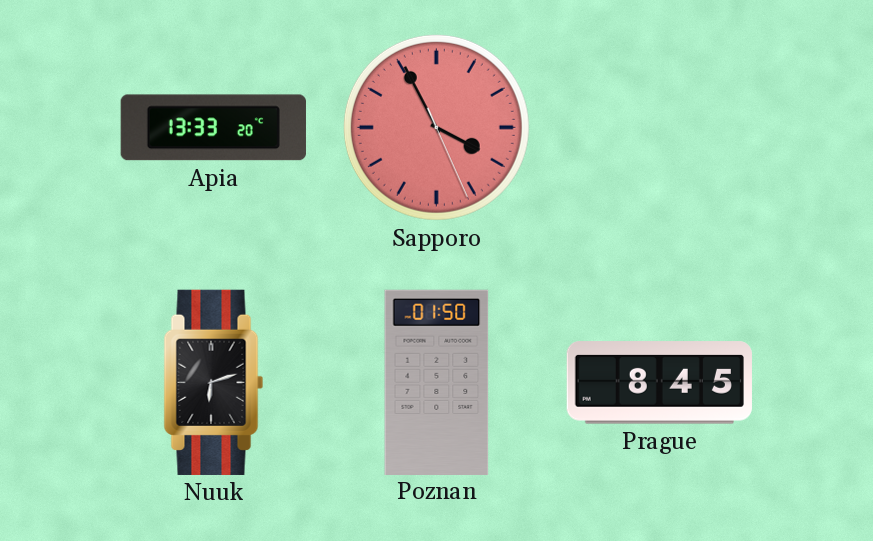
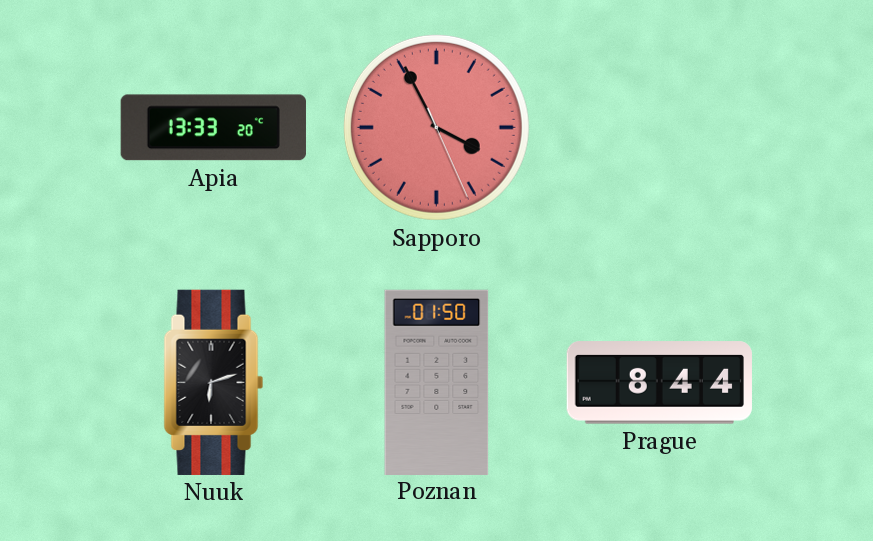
Prague: 8:45 -> 8:44 (659, 383)
